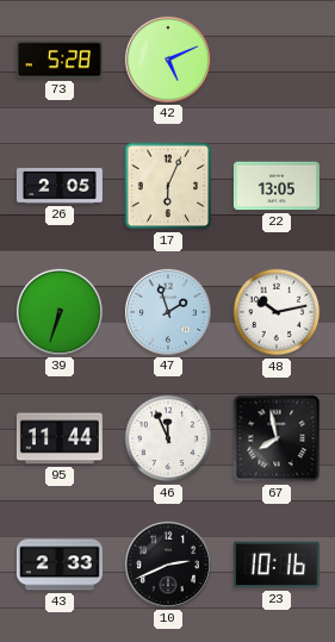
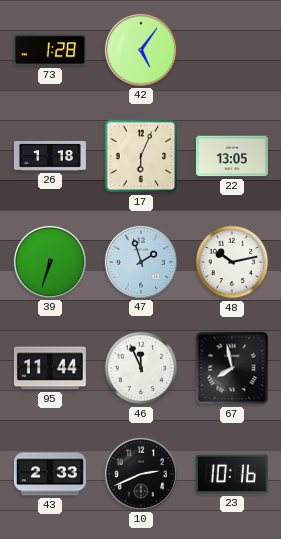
73: 5:28 -> 1:28 (50, 50)
42: 5:11 -> 5:06 (141, 50)
26: 2:05 -> 1:18 (50, 157)
